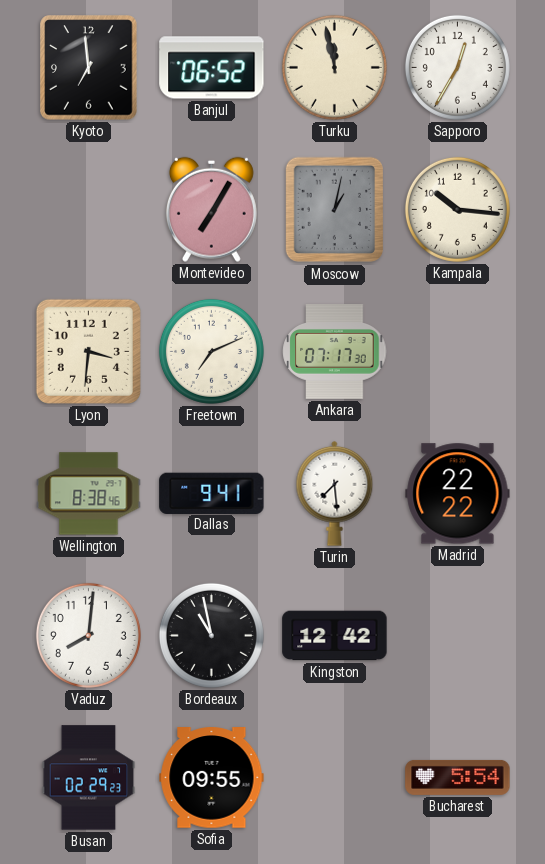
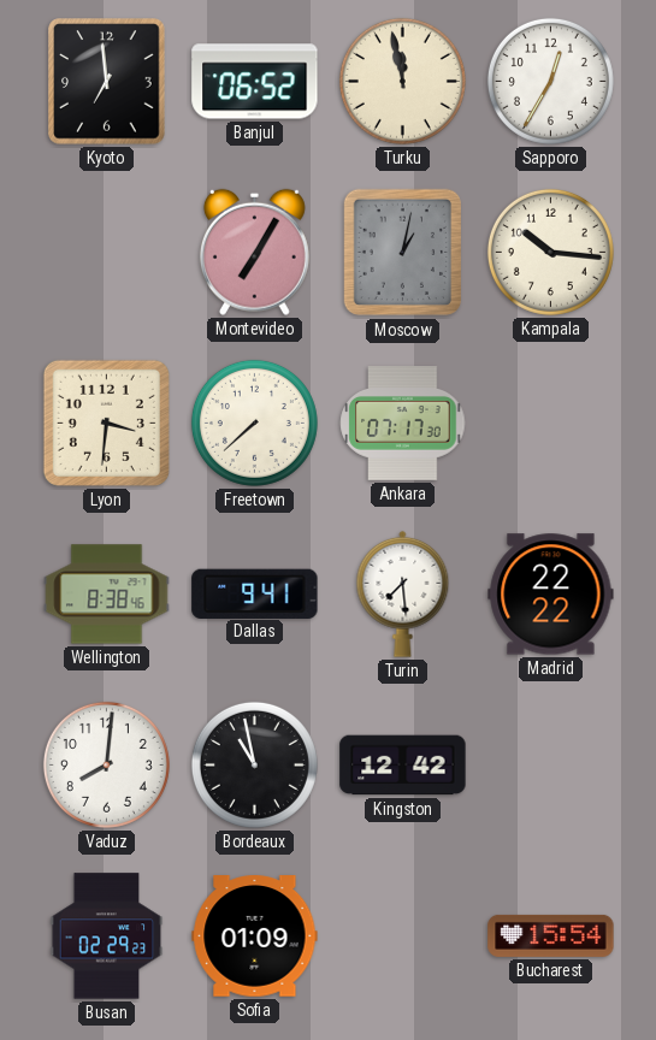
Freetown: 7:11 -> 7:38 (254, 422)
Sofia: 09:55 -> 01:09 (255, 936)
Bucharest: 5:54 -> 15:54 (551, 935)
